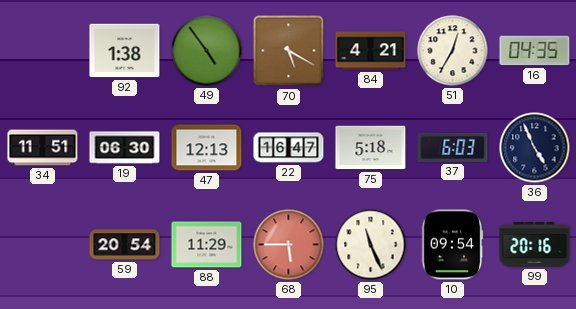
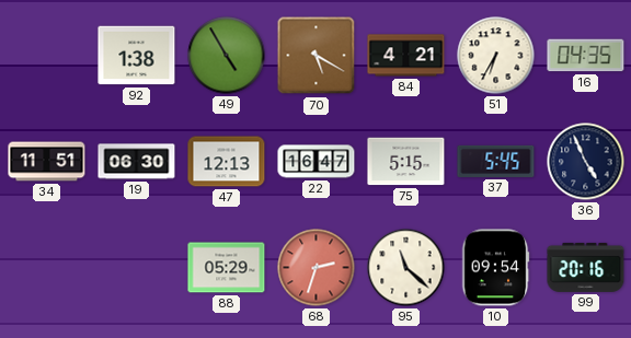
49: 4:54 -> 4:55 (227, 56)
51: 12:35 -> 6:35 (496, 56)
75: 5:18 -> 5:15 (406, 162)
37: 6:03 -> 5:45 (496, 161)
59: 20:54 -> none (125, 245)
88: 11:29 -> 05:29 (227, 268)
68: 5:45 -> 2:33 (317, 268)
95: 11:26 -> 11:22 (406, 268)
